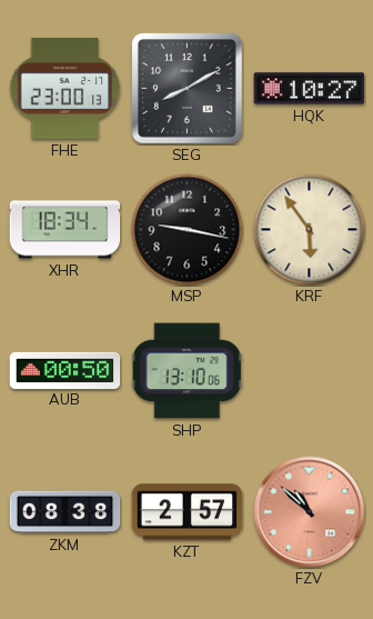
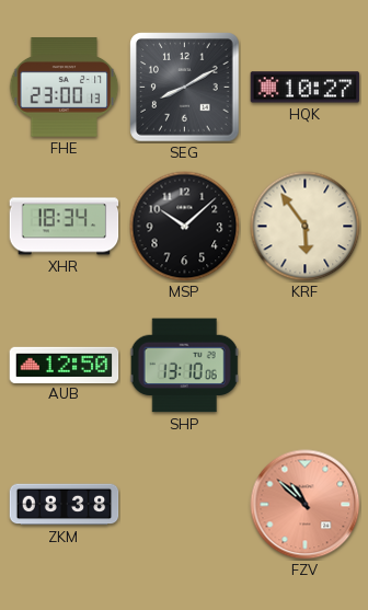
MSP: 9:17 -> 10:08 (185, 227)
AUB: 00:50 -> 12:50 (65, 365)
KZT: 2:57 -> none (188, 512)
